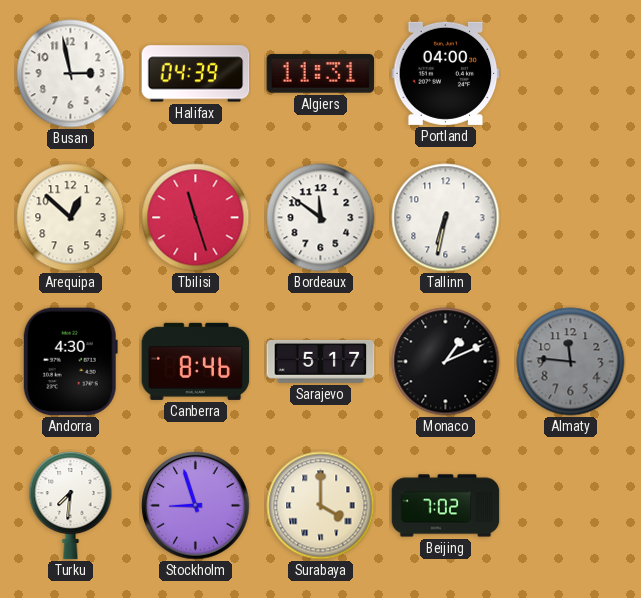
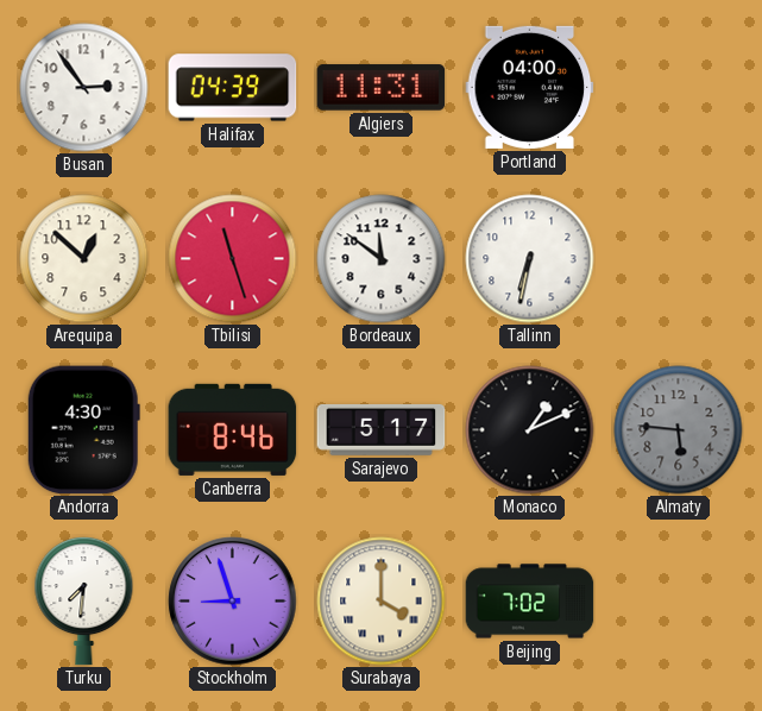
Busan: 2:58 -> 2:54 (84, 88)
Almaty: 11:46 -> 5:46 (679, 430)
